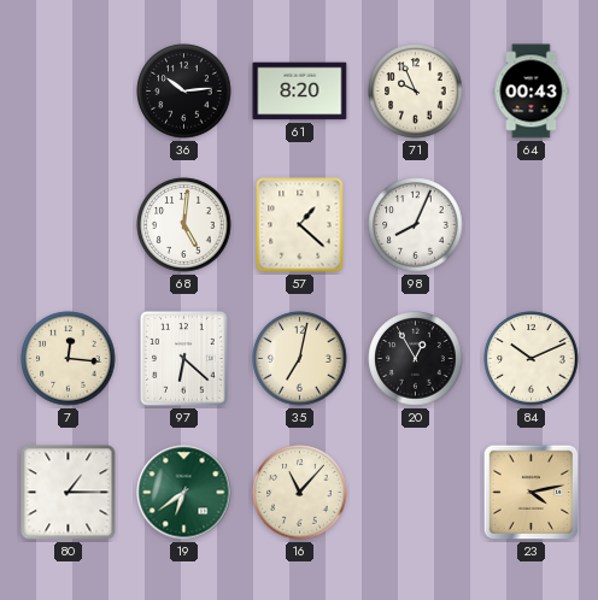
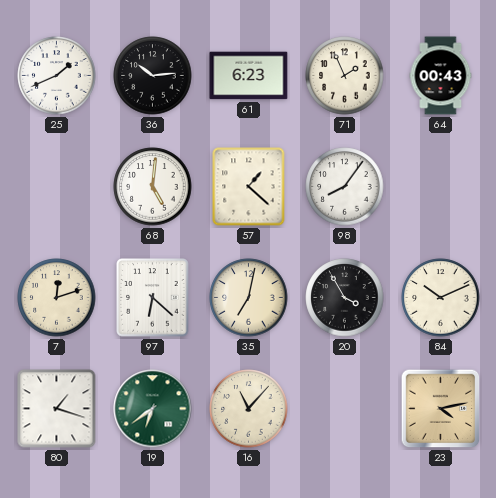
25: none -> 1:41 (57, 76)
61: 8:20 -> 6:23 (249, 76)
71: 9:56 -> 1:56 (345, 76)
98: 8:04 -> 8:06 (345, 187)
7: 12:16 -> 12:12 (57, 298)
20: 12:55 -> 3:55 (345, 298)
80: 1:15 -> 1:18 (57, 409)
